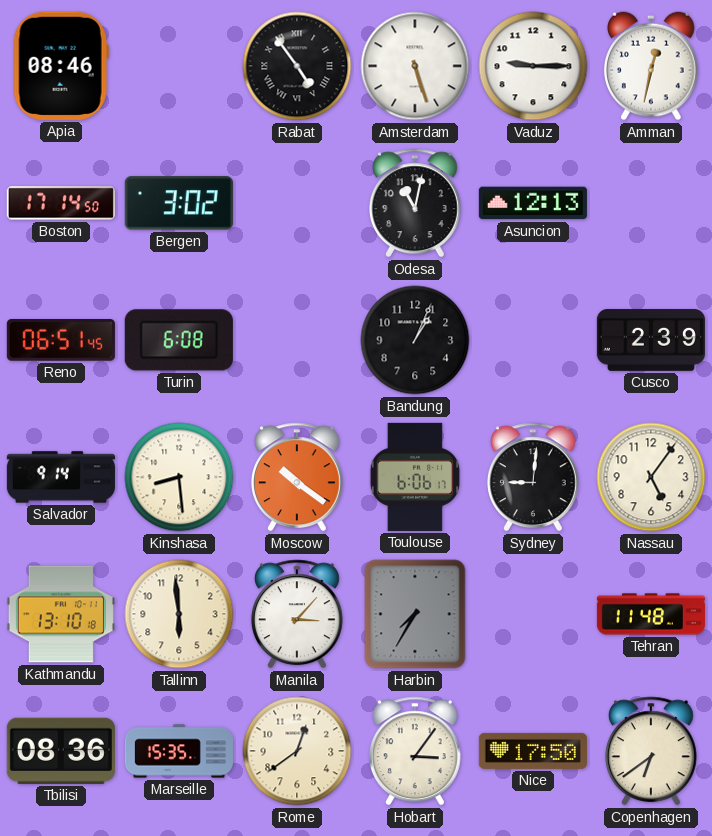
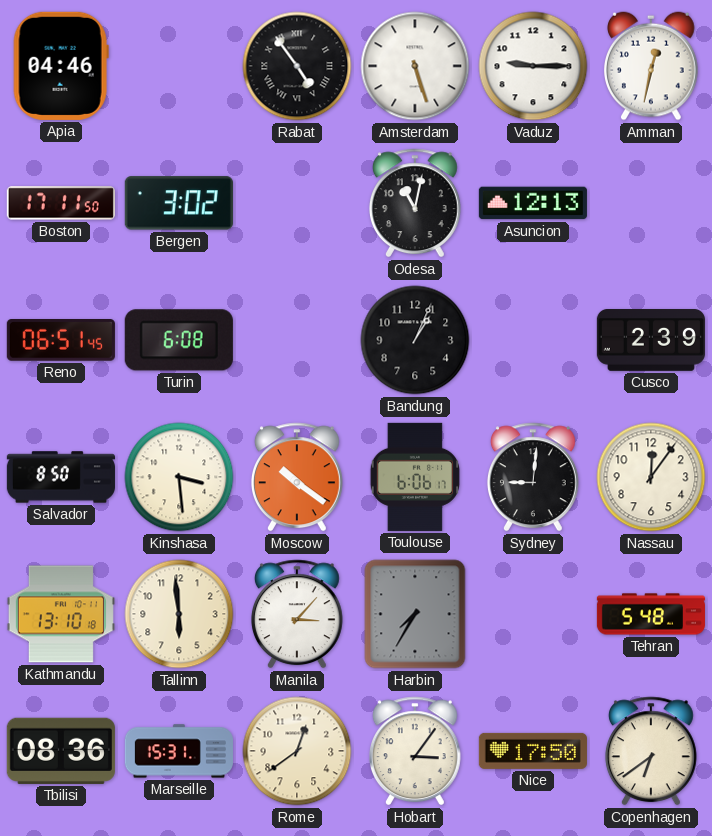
Apia: 08:46 -> 04:46 (61, 66)
Boston: 17:14 -> 17:11 (61, 203)
Salvador: 9:14 -> 8:50 (61, 477)
Kinshasa: 8:29 -> 3:29 (179, 477)
Nassau: 5:06 -> 12:06 (651, 477)
Tehran: 11:48 -> 5:48 (651, 614)
Marseille: 15:35 -> 15:31 (179, 751)
